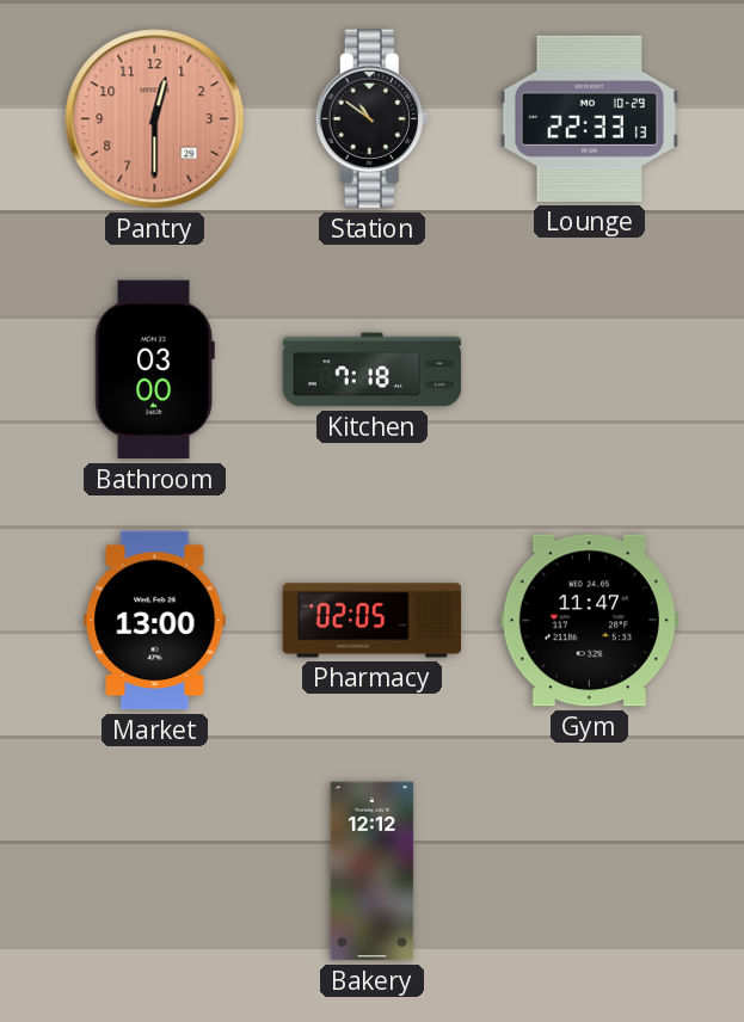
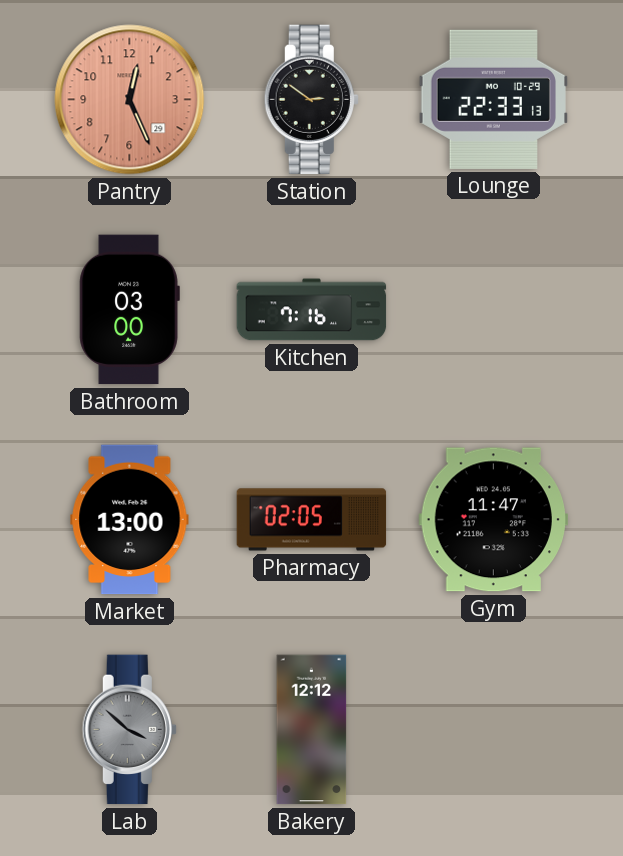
Pantry: 12:30 -> 12:26 (130, 100)
Station: 10:51 -> 2:51 (311, 100)
Kitchen: 7:18 -> 7:16 (312, 310)
Lab: none -> 3:52 (129, 730)
